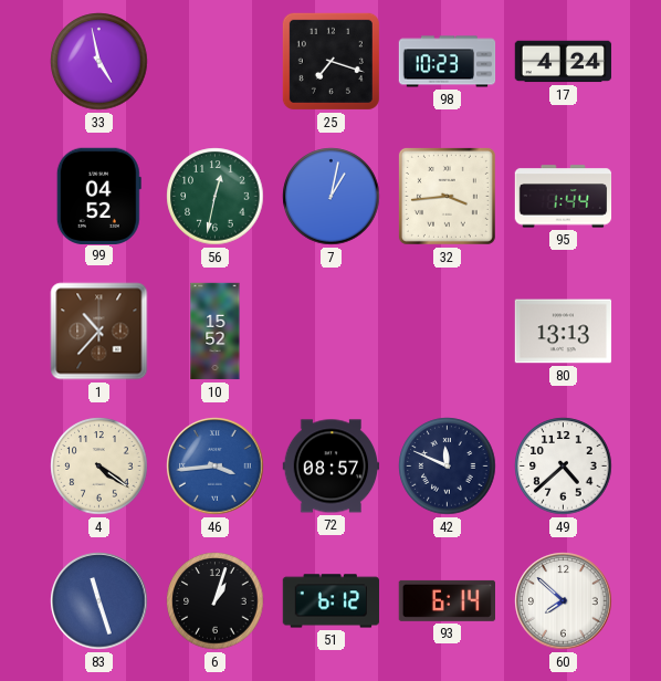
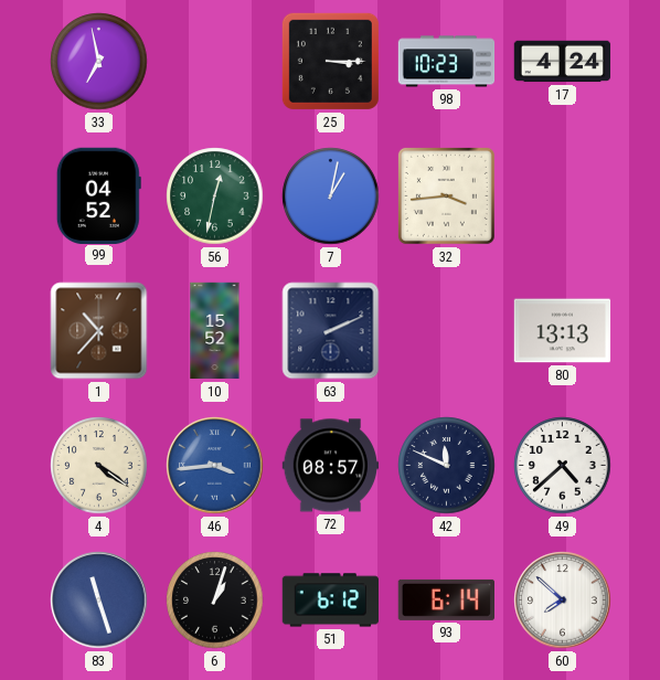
33: 4:58 -> 6:58 (99, 62)
25: 7:18 -> 3:15 (330, 61)
95: 1:44 -> none (564, 197)
63: none -> 2:11 (331, 331)
